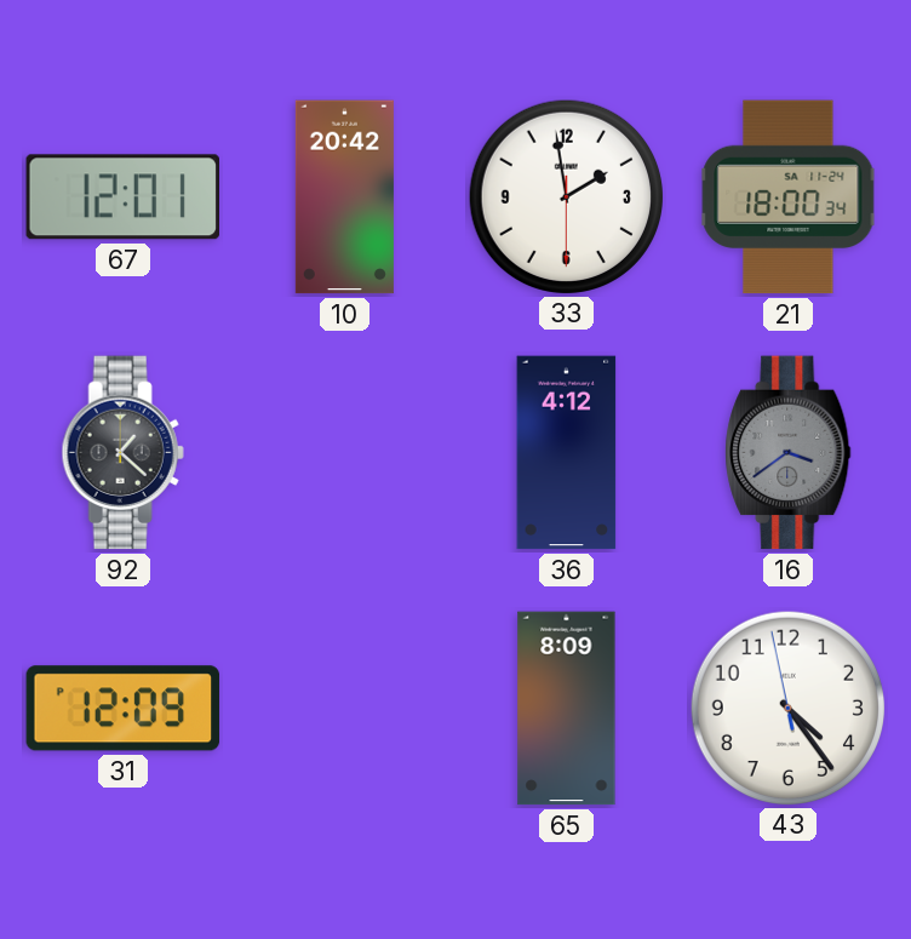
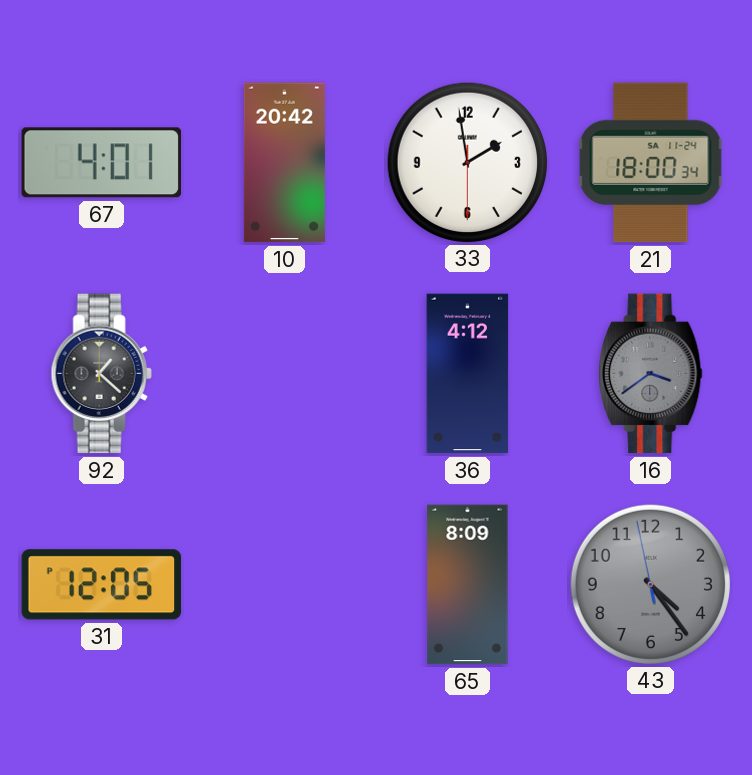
67: 12:01 -> 4:01 (101, 163)
31: 12:09 -> 12:05 (102, 585)
43 dial: white -> grey (650, 584)
